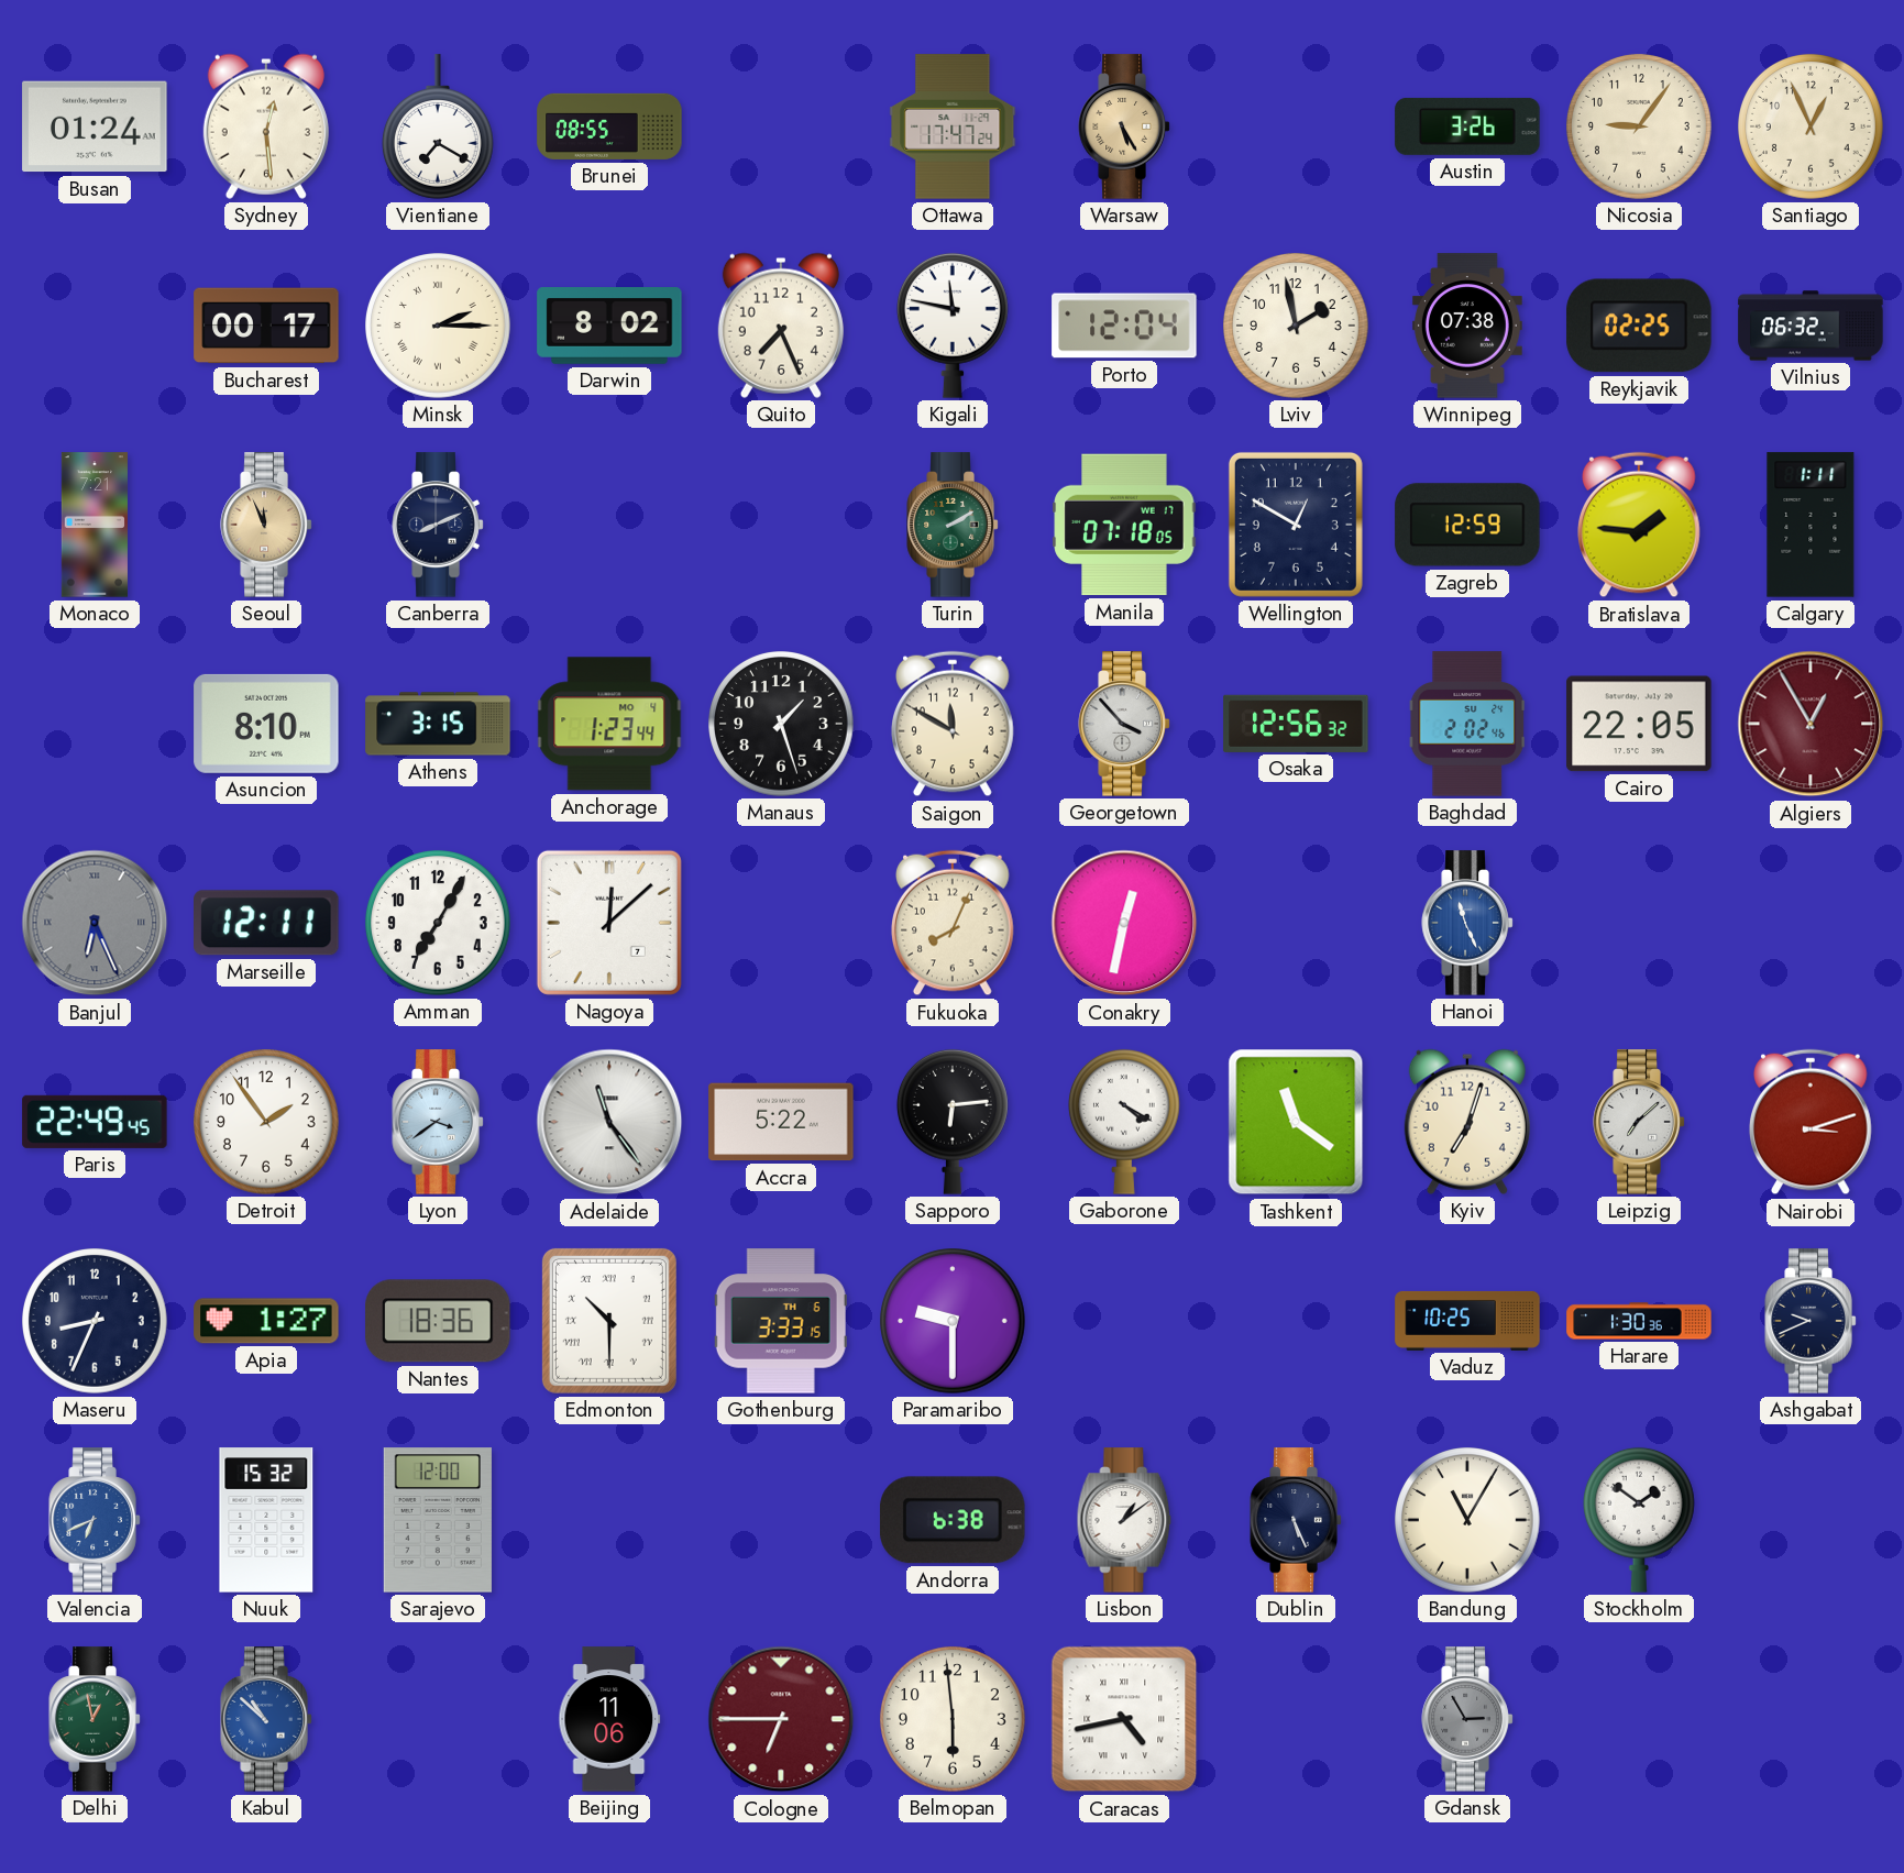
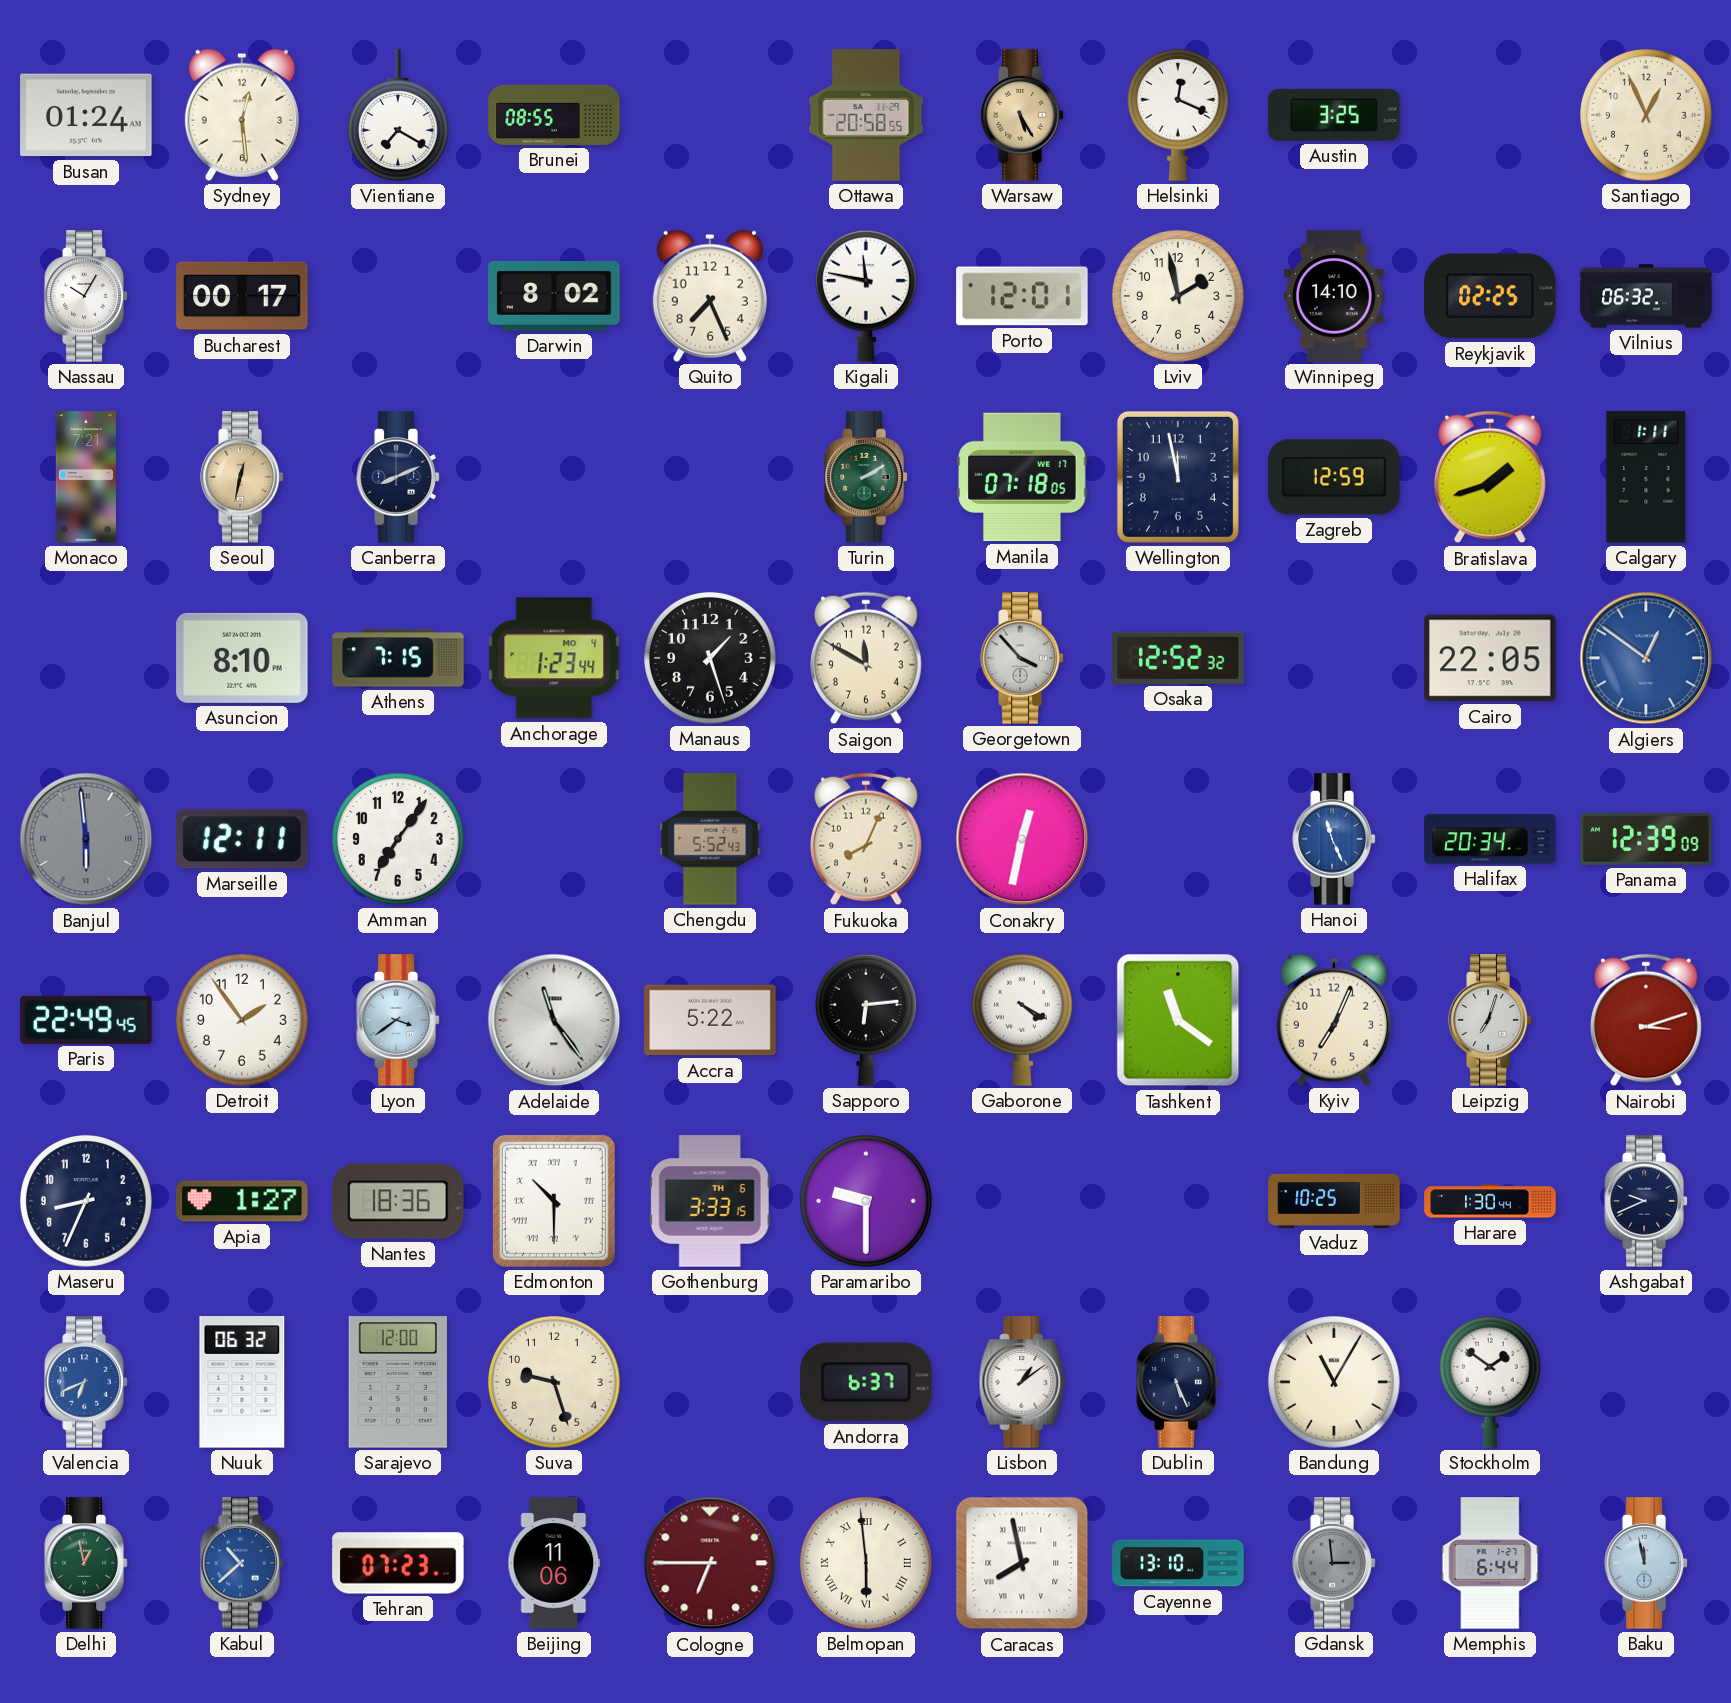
Ottawa: 17:47 -> 20:58 (866, 115)
Helsinki: none -> 12:19 (1178, 115)
Austin: 3:26 -> 3:25 (1334, 115)
Nicosia: 9:06 -> none (1640, 128)
Nassau: none -> 10:05 (86, 296)
Minsk: 2:15 -> none (439, 327)
Porto: 12:04 -> 12:01 (1022, 296)
Winnipeg: 07:38 -> 14:10 (1334, 296)
Seoul: 11:56 -> 12:32 (242, 477)
Wellington: 12:50 -> 11:58 (1178, 477)
Bratislava: 1:46 -> 1:42 (1491, 477)
Athens: 3:15 -> 7:15 (398, 658)
Osaka: 12:56 -> 12:52 (1178, 658)
Baghdad: 2:02 -> none (1467, 724)
Algiers: 12:55 -> 12:51 (1646, 658)
Algiers dial: burgundy -> blue (1646, 658)
Banjul: 6:26 -> 5:59 (86, 839)
Amman: 7:05 -> 7:06 (399, 840)
Nagoya: 12:08 -> none (609, 923)
Chengdu: none -> 5:52 (710, 839)
Halifax: none -> 20:34 (1490, 839)
Panama: none -> 12:39 (1646, 839)
Kyiv: 7:03 -> 7:04 (1334, 1020)
Leipzig: 7:08 -> 7:03 (1490, 1020)
Harare: 1:30:36 -> 1:30:44 (1490, 1201)
Nuuk: 15:32 -> 06:32 (242, 1382)
Suva: none -> 9:27 (555, 1383)
Andorra: 6:38 -> 6:37 (866, 1382)
Kabul: 10:52 -> 10:38 (242, 1563)
Tehran: none -> 07:23 (398, 1563)
Belmopan numerals: Arabic -> Roman (867, 1564)
Caracas: 4:43 -> 7:58 (1022, 1563)
Cayenne: none -> 13:10 (1178, 1563)
Gdansk: 2:55 -> 2:59 (1334, 1563)
Memphis: none -> 6:44 (1490, 1563)
Baku: none -> 11:58 (1646, 1563)
